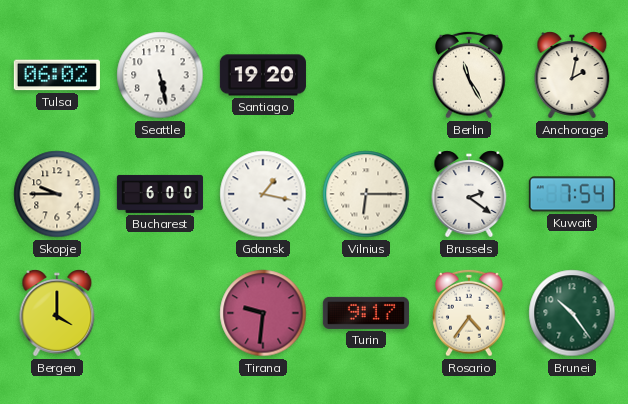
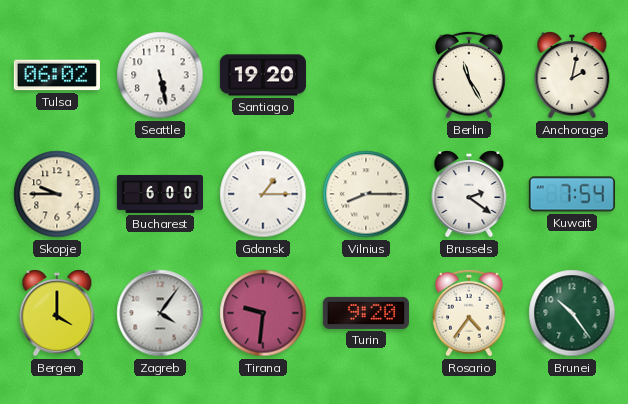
Gdansk: 1:17 -> 1:15 (263, 194)
Vilnius: 6:15 -> 8:15 (366, 194)
Zagreb: none -> 4:06 (160, 313)
Turin: 9:17 -> 9:20 (366, 313)
